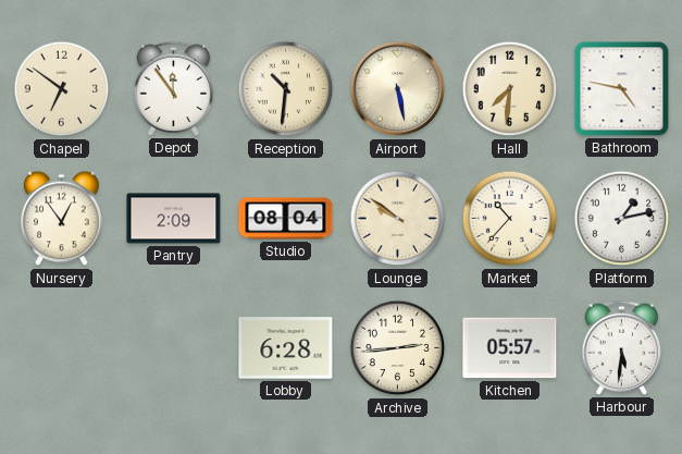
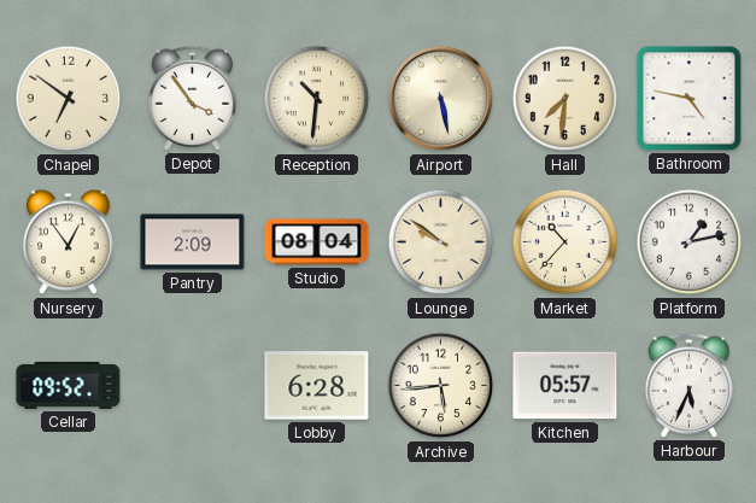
Depot: 11:54 -> 3:54 (193, 98)
Cellar: none -> 09:52 (69, 385)
Archive: 2:44 -> 5:44 (441, 386)
Harbour: 5:31 -> 5:34 (690, 385)
